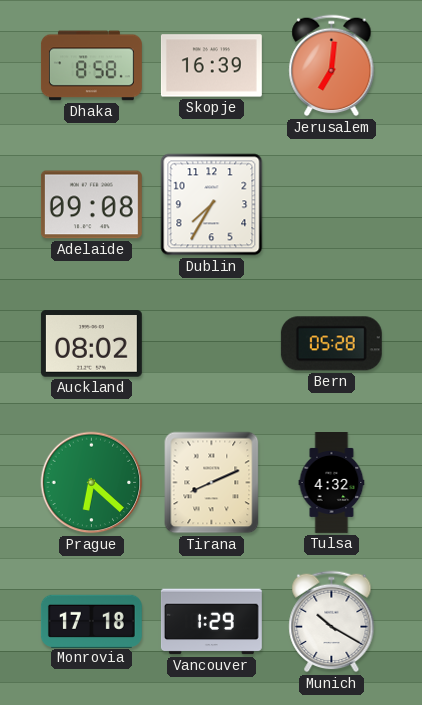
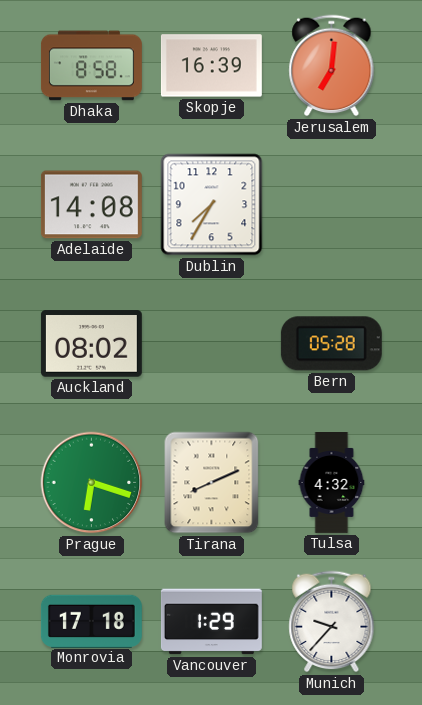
Adelaide: 09:08 -> 14:08 (91, 205)
Prague: 6:22 -> 6:18 (92, 483)
Munich: 10:20 -> 9:37 (332, 622)
